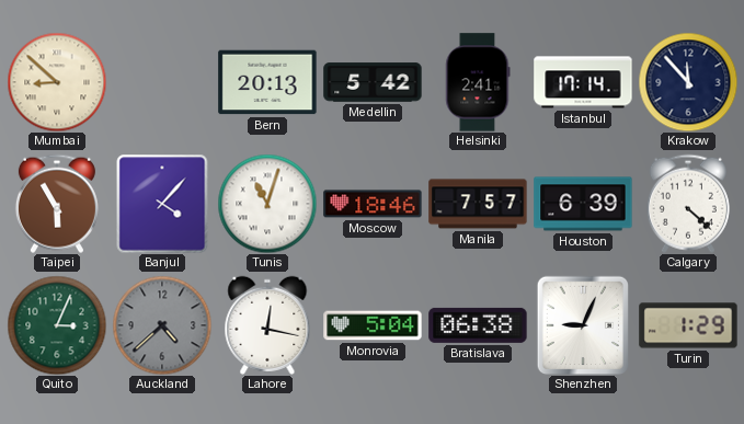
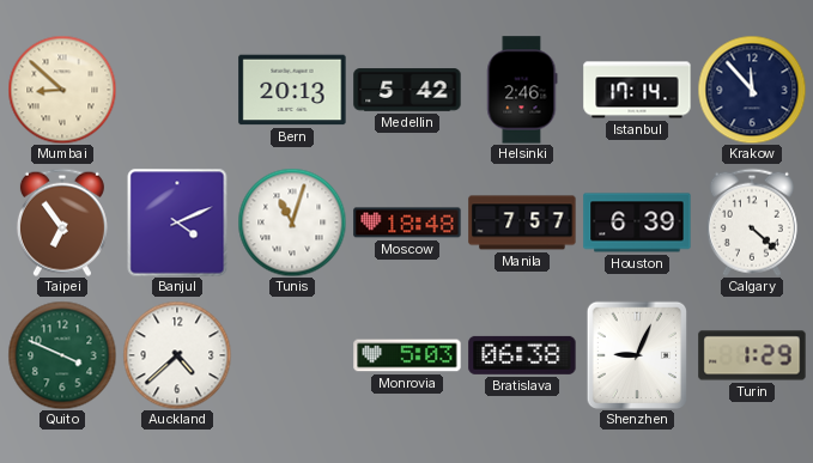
Helsinki: 2:41 -> 2:46 (522, 90)
Taipei: 5:55 -> 6:54 (62, 223)
Banjul: 4:07 -> 4:11 (177, 223)
Moscow: 18:46 -> 18:48 (407, 223)
Quito: 3:04 -> 3:49 (62, 355)
Auckland dial: grey -> white (177, 355)
Lahore: 12:17 -> none (267, 325)
Monrovia: 5:04 -> 5:03 (407, 355)
